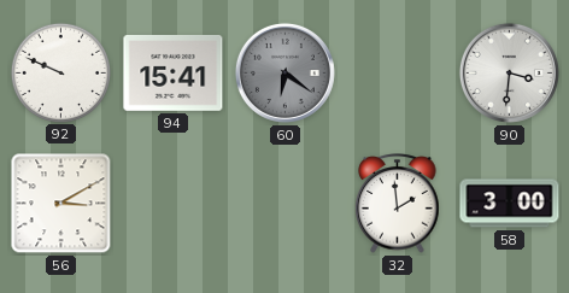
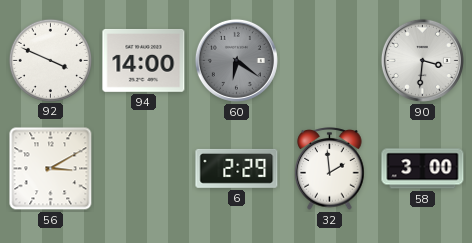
92: 9:49 -> 3:49 (50, 60)
94: 15:41 -> 14:00 (144, 61)
6: none -> 2:29 (237, 168)
